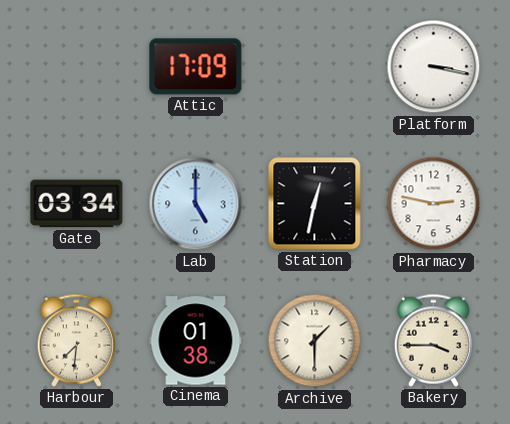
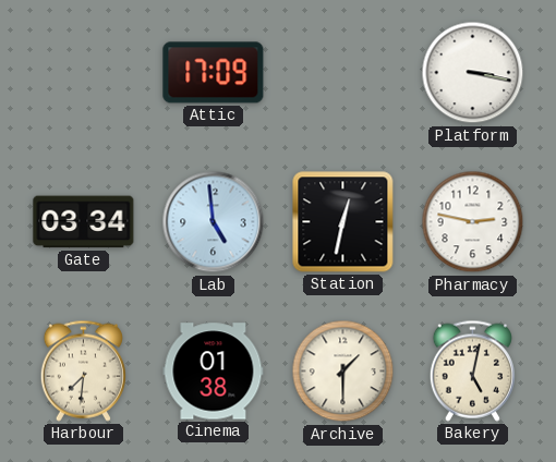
Lab: 5:00 -> 4:59 (214, 222)
Bakery: 3:45 -> 5:02 (472, 370)
